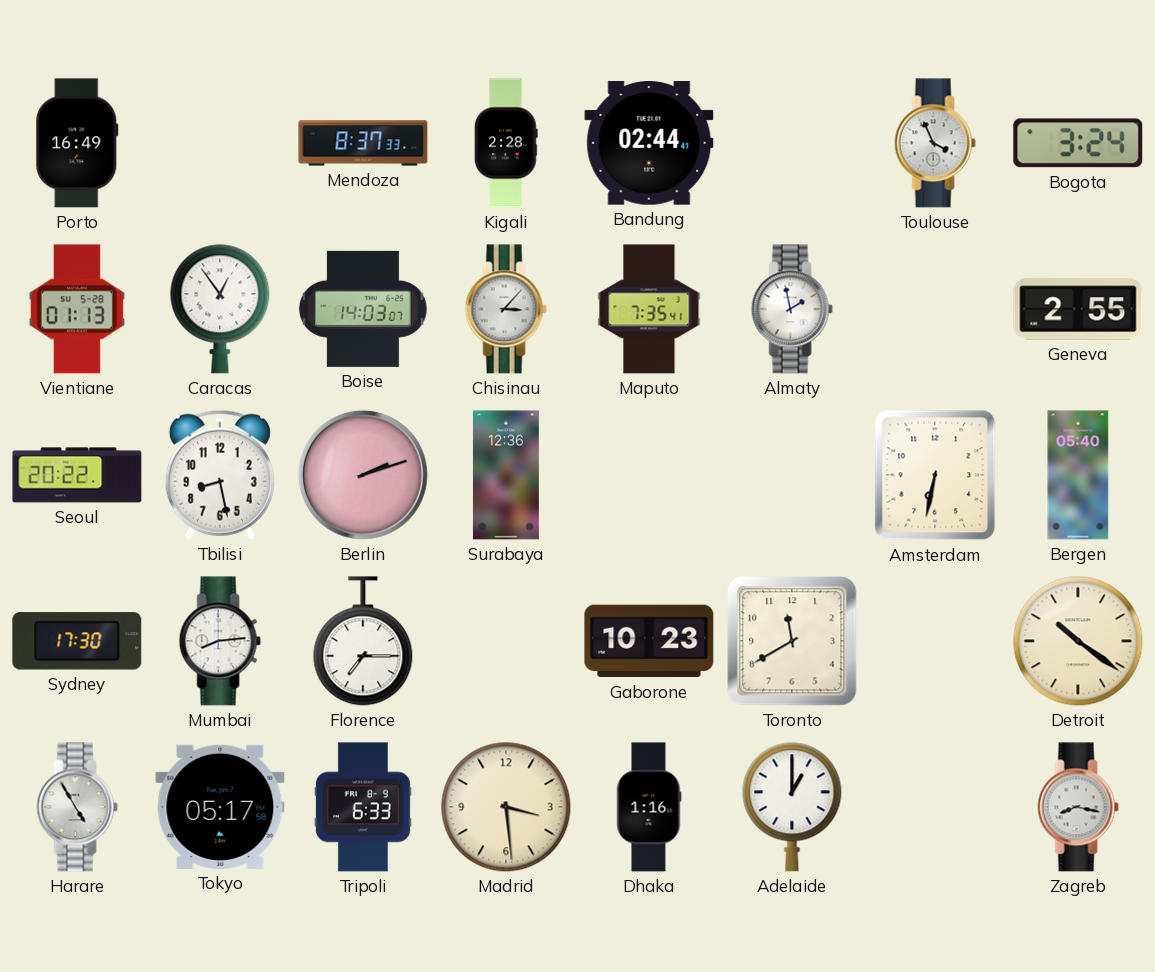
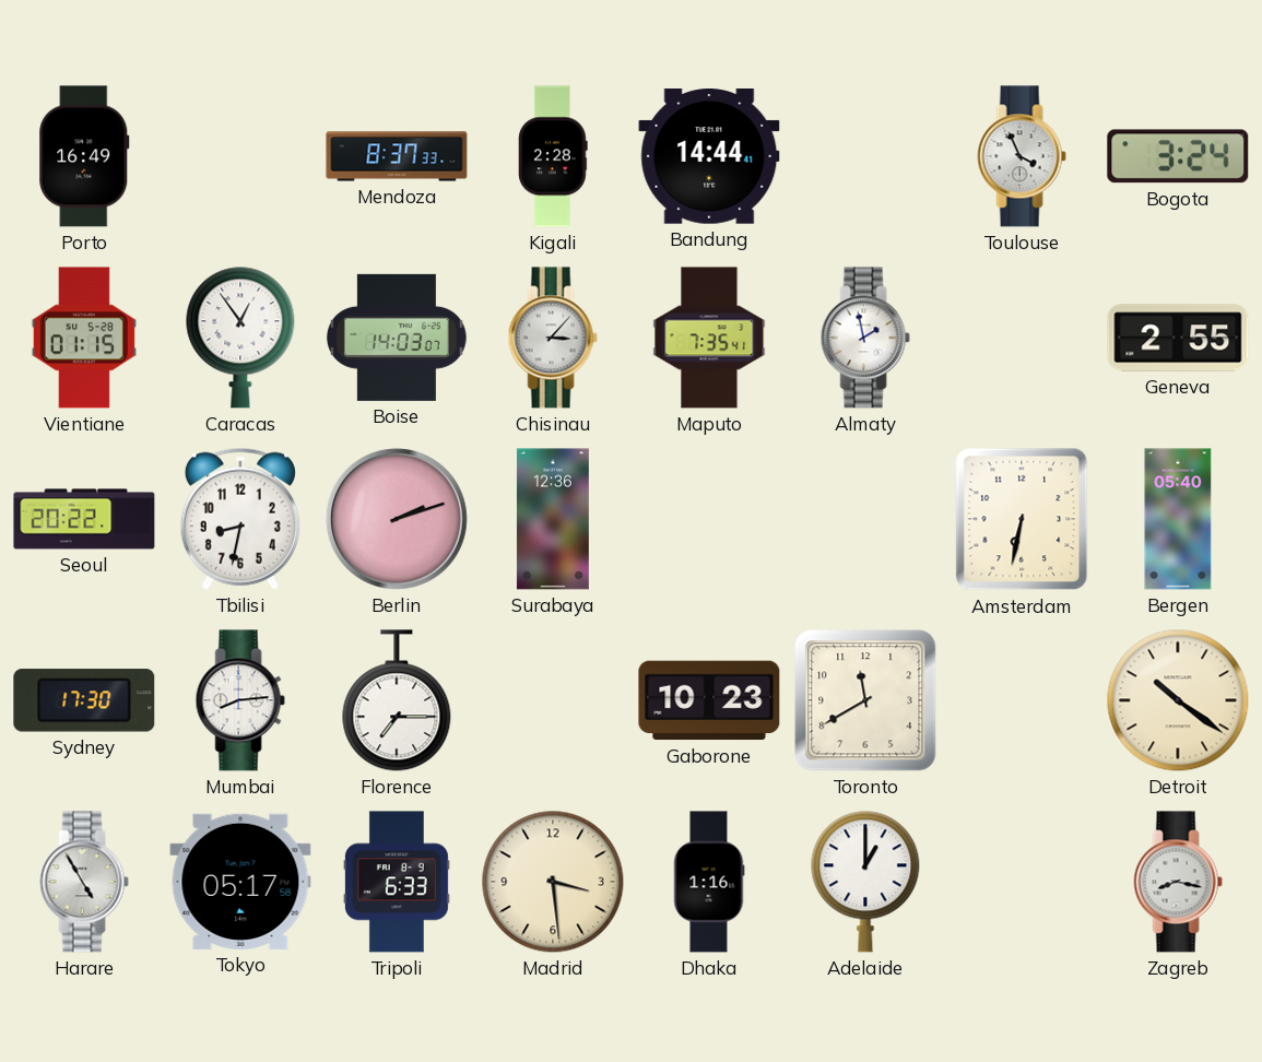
Bandung: 02:44 -> 14:44 (709, 156)
Vientiane: 01:13 -> 01:15 (84, 338)
Tbilisi: 8:28 -> 8:32 (240, 519)
